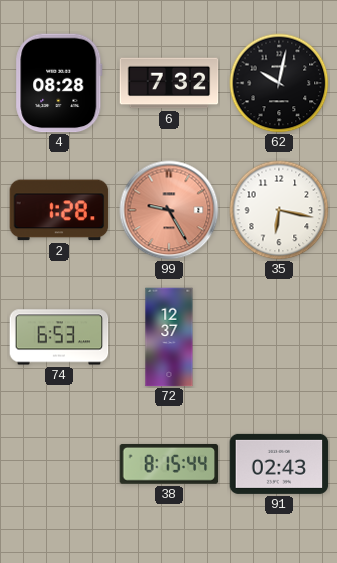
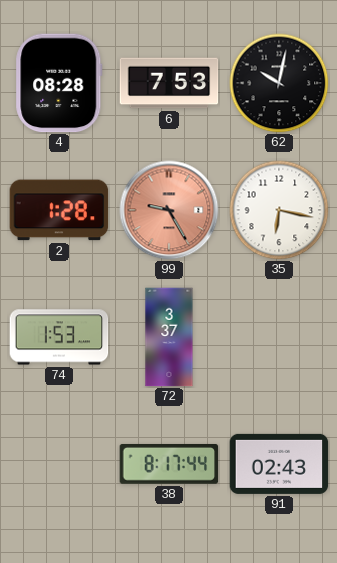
6: 7:32 -> 7:53 (169, 83)
74: 6:53 -> 1:53 (59, 337)
72: 12:37 -> 3:37 (169, 337)
38: 8:15 -> 8:17 (169, 464)
